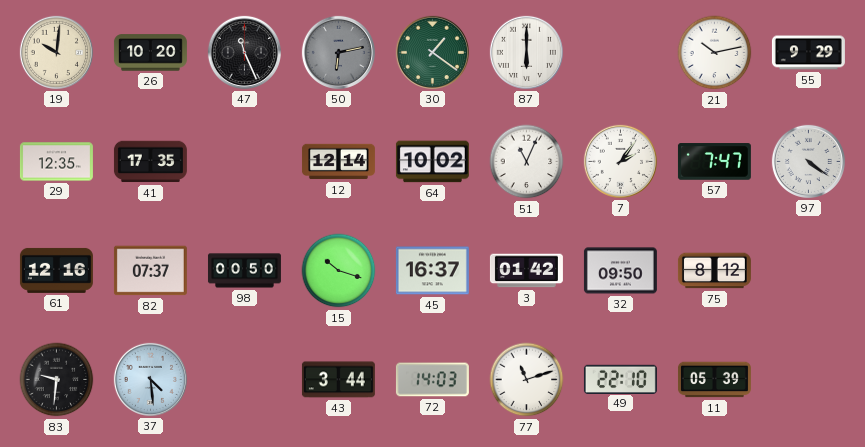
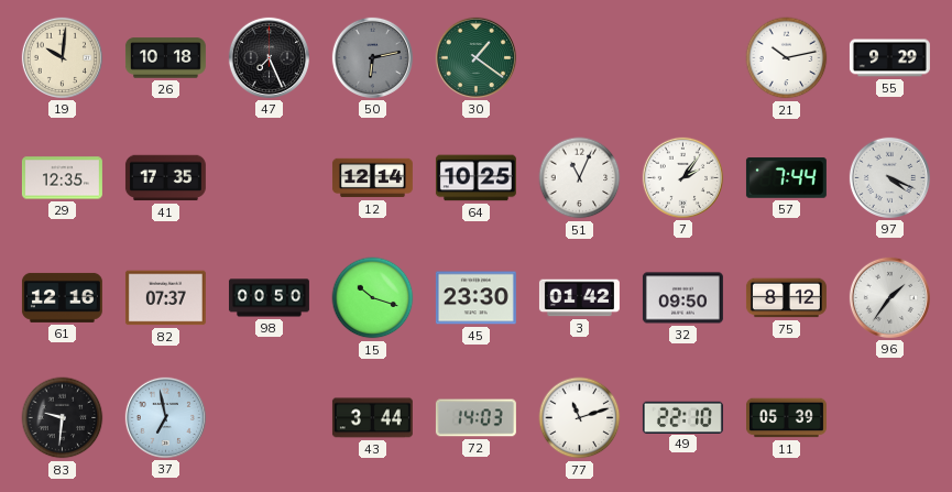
26: 10:20 -> 10:18 (165, 58)
47: 11:26 -> 7:26 (269, 57)
87: 6:00 -> none (526, 52)
64: 10:02 -> 10:25 (475, 178)
57: 7:47 -> 7:44 (786, 178)
97: 4:21 -> 4:19 (889, 177)
45: 16:37 -> 23:30 (475, 298)
96: none -> 1:36 (889, 297)
37: 4:29 -> 6:58 (165, 417)
